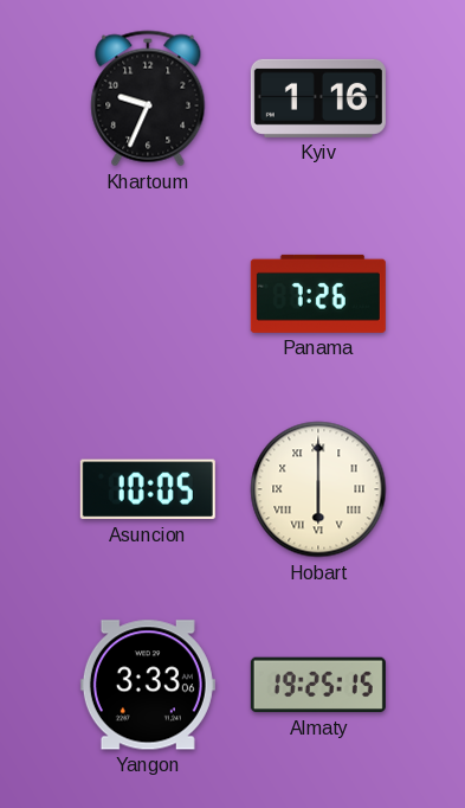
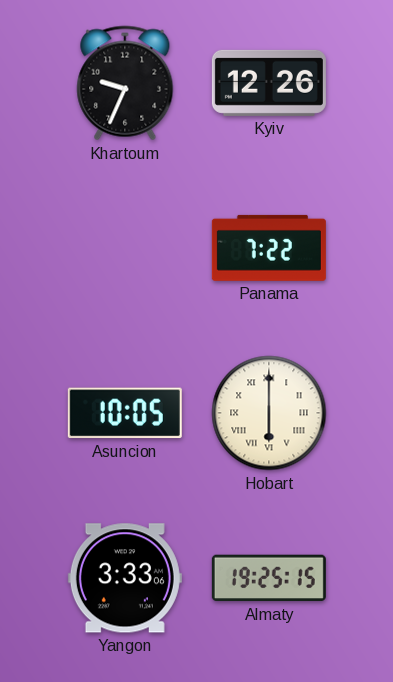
Kyiv: 1:16 -> 12:26 (269, 83)
Panama: 7:26 -> 7:22 (269, 248)
